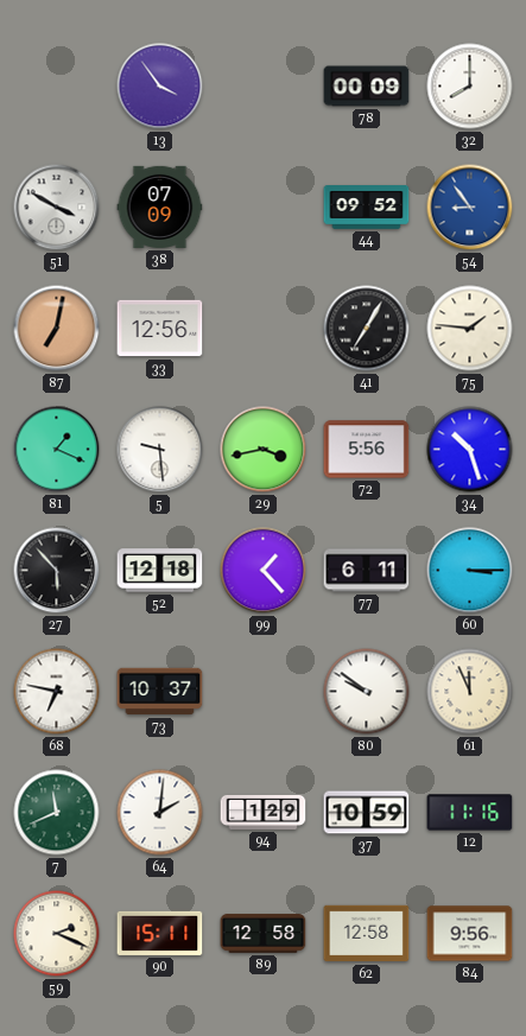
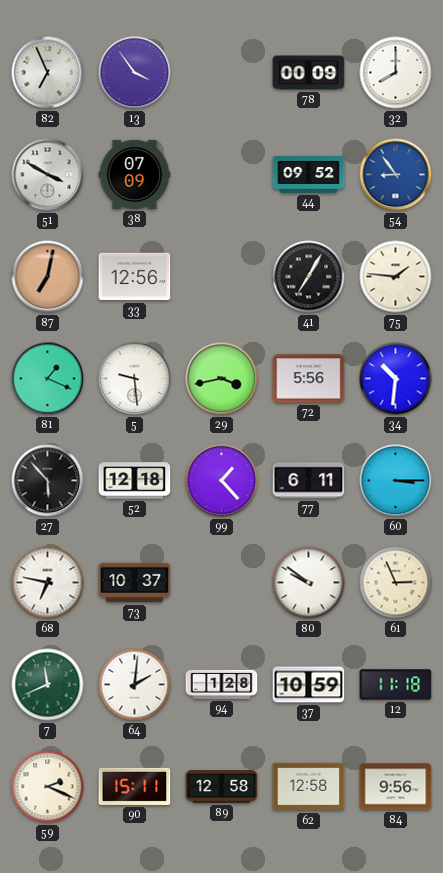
82: none -> 6:56 (48, 73)
34: 10:27 -> 10:31 (396, 379)
61: 11:56 -> 2:56 (396, 583)
94: 1:29 -> 1:28 (222, 684)
12: 11:16 -> 11:18 (396, 685)
